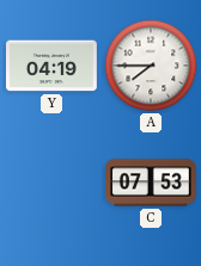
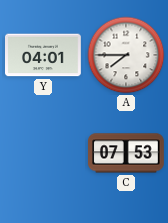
Y: 04:19 -> 04:01 (44, 55)
